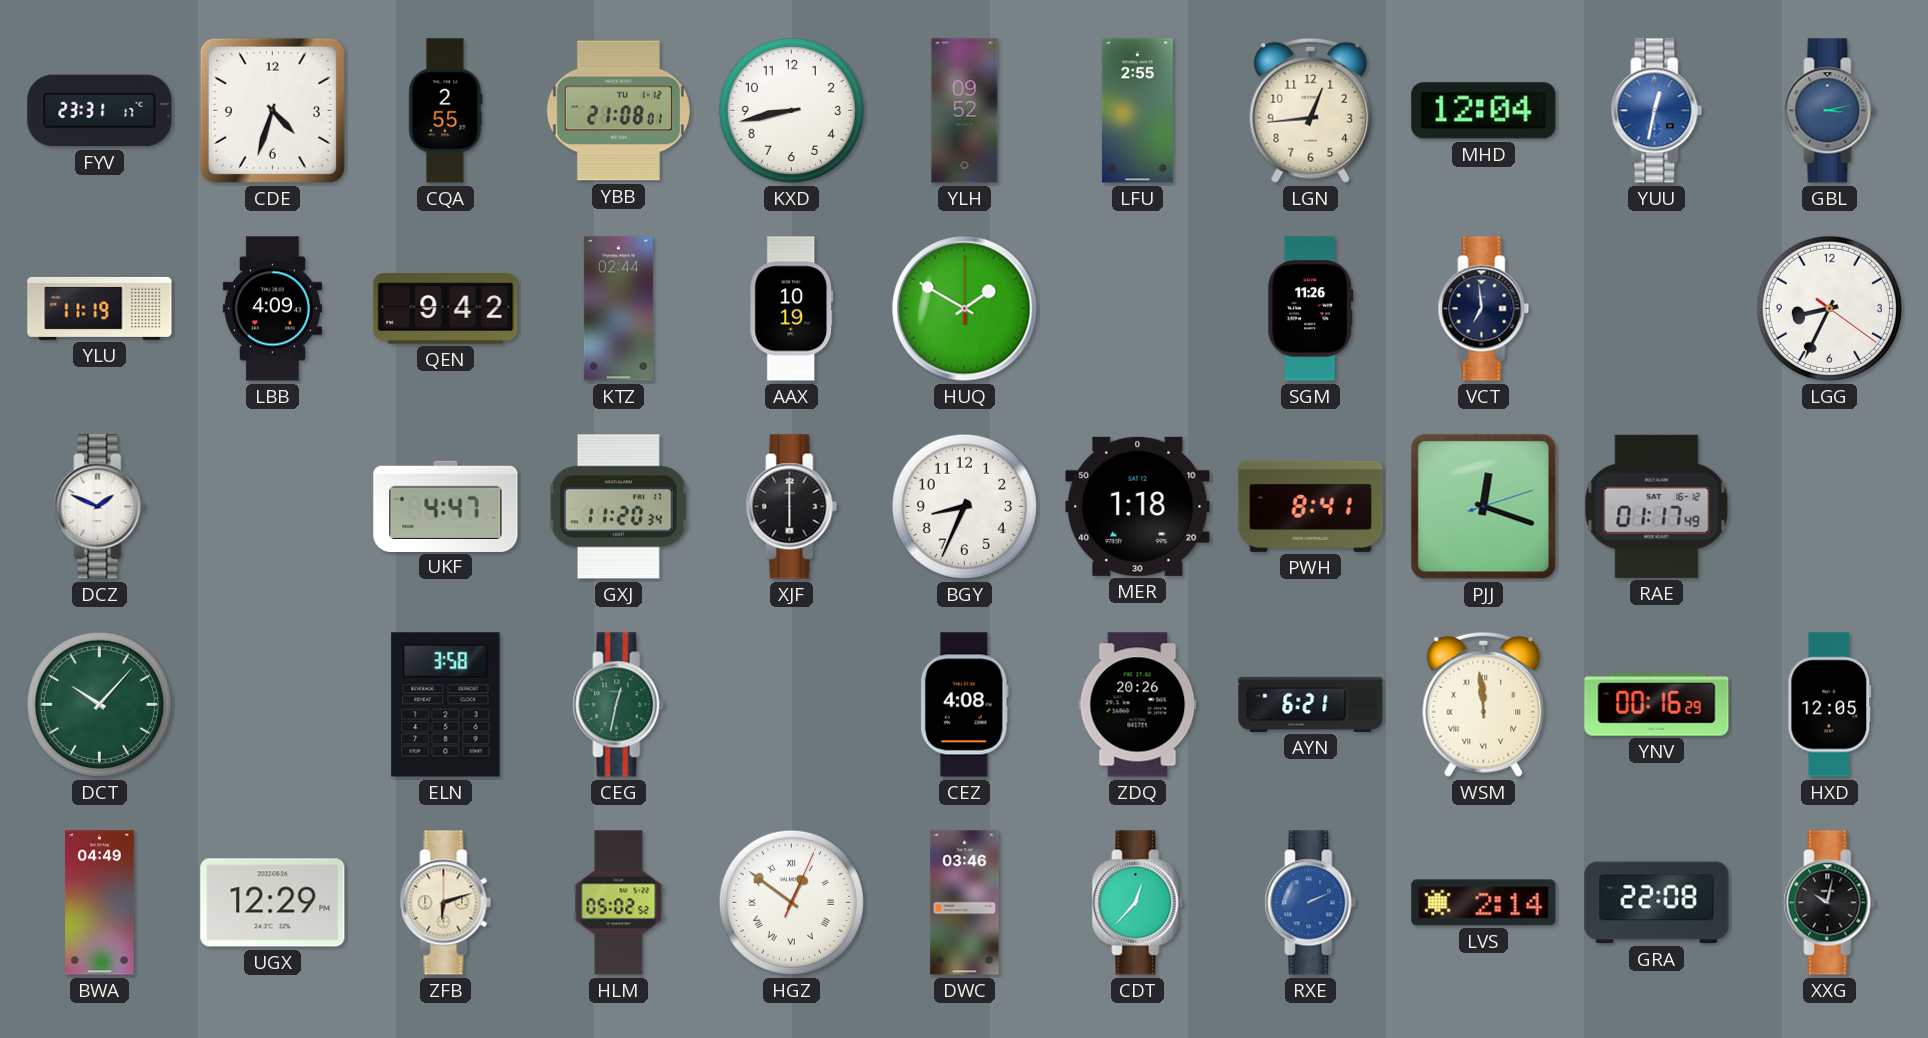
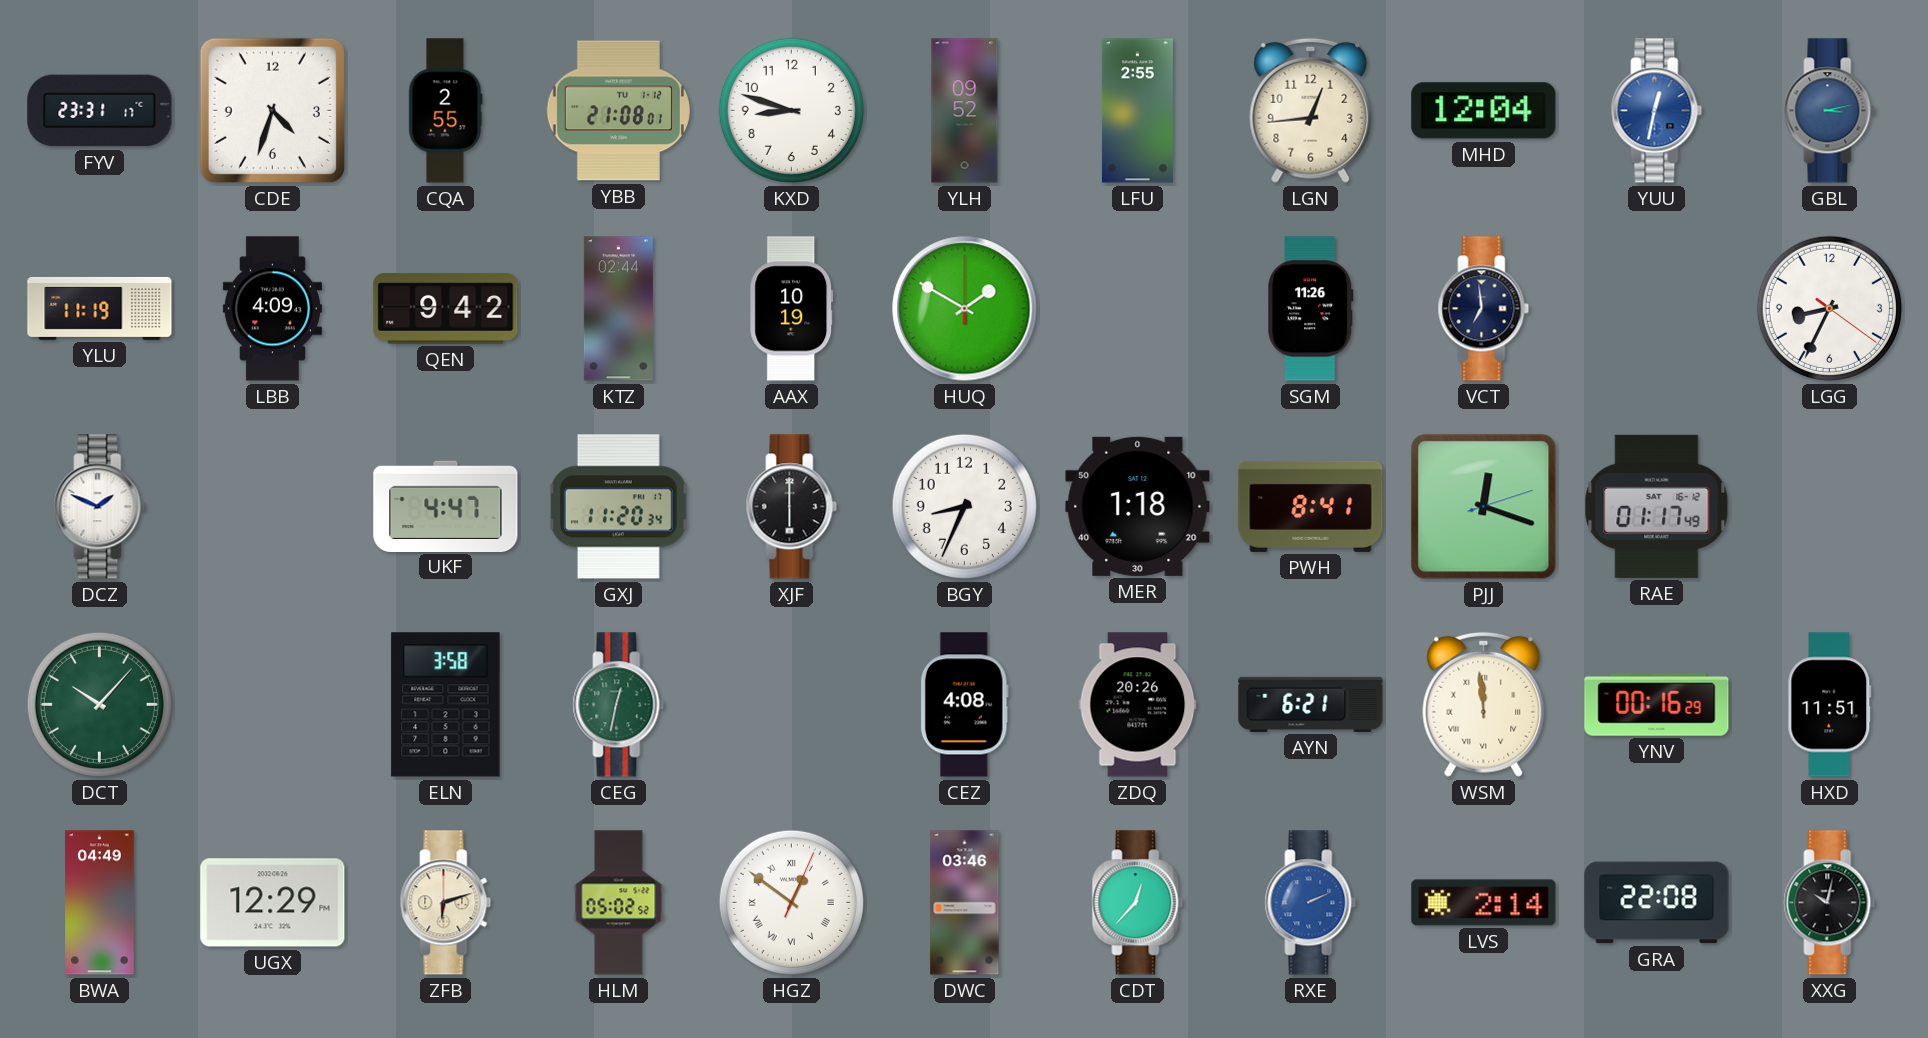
KXD: 8:43 -> 8:48 (791, 110)
HXD: 12:05 -> 11:51 (1830, 705)
